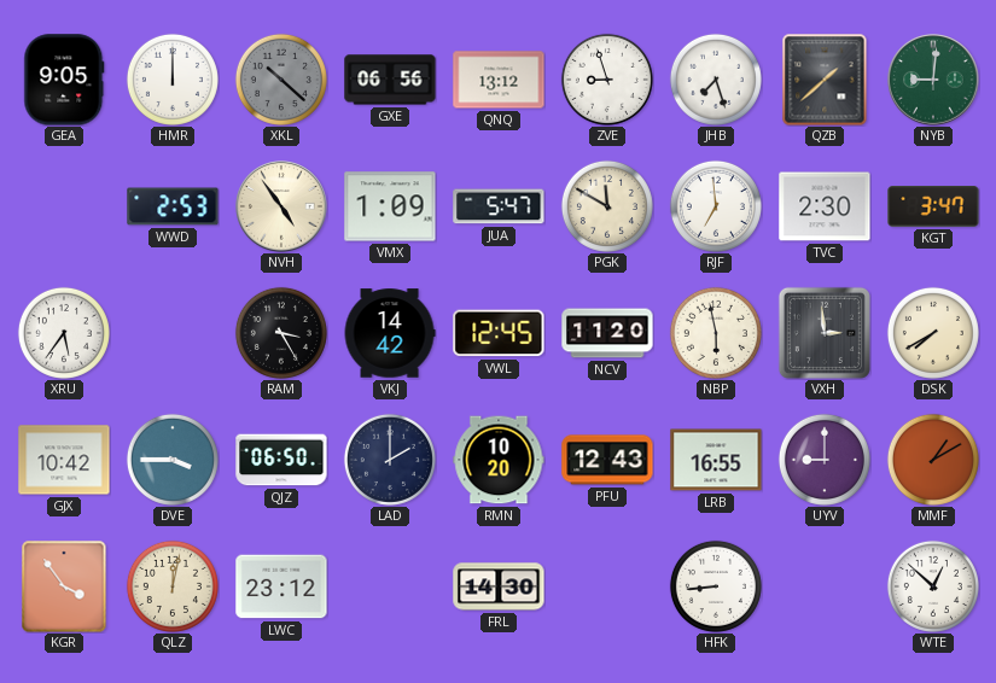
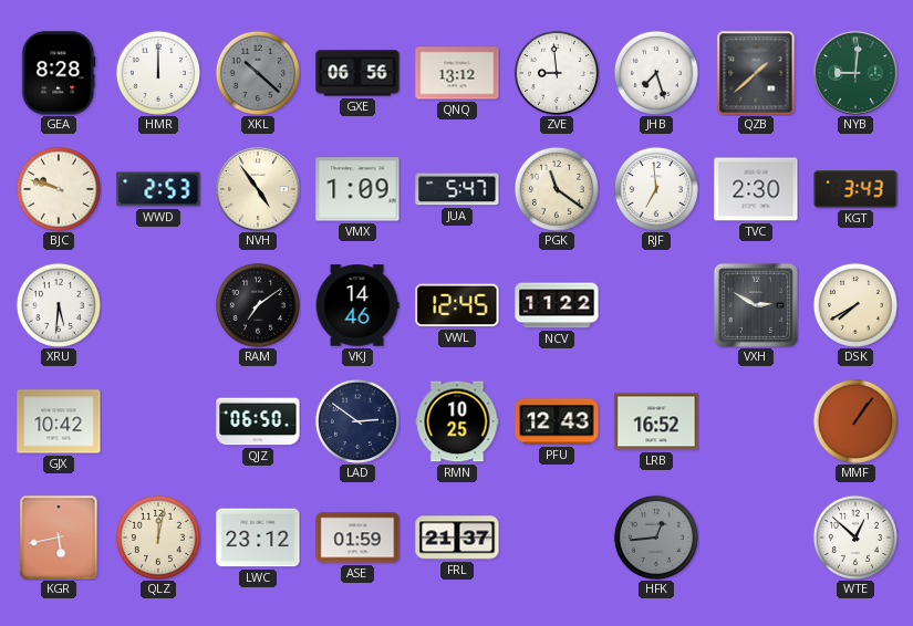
GEA: 9:05 -> 8:28 (59, 73)
ZVE: 8:57 -> 8:59 (557, 73)
BJC: none -> 9:48 (59, 189)
PGK: 11:50 -> 11:21 (557, 189)
KGT: 3:47 -> 3:43 (855, 189)
XRU: 5:36 -> 5:31 (59, 305)
RAM: 3:25 -> 7:09 (258, 305)
VKJ: 14:42 -> 14:46 (357, 305)
NCV: 11:20 -> 11:22 (557, 305)
NBP: 5:58 -> none (716, 333)
VXH: 2:59 -> 2:50 (756, 305)
DVE: 3:45 -> none (173, 460)
LAD: 2:00 -> 2:51 (357, 421)
RMN: 10:20 -> 10:25 (457, 421)
LRB: 16:55 -> 16:52 (656, 421)
UYV: 9:00 -> none (825, 460)
MMF: 1:10 -> 1:06 (855, 421)
KGR: 3:54 -> 5:43 (59, 538)
ASE: none -> 01:59 (357, 538)
FRL: 14:30 -> 21:37 (457, 538)
HFK: 8:44 -> 12:44 (656, 538)
HFK dial: white -> grey (656, 538)
